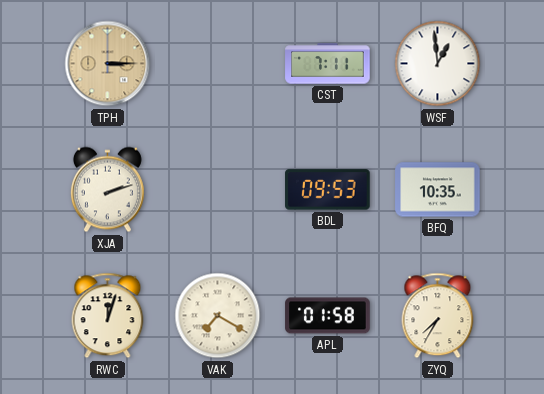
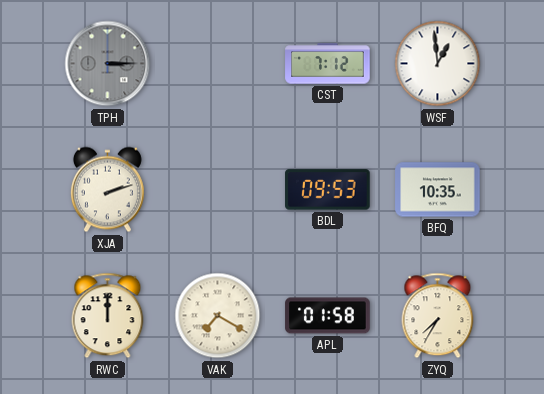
TPH dial: champagne -> grey (108, 64)
CST: 7:11 -> 7:12 (328, 64)
RWC: 12:03 -> 12:00 (108, 316)
